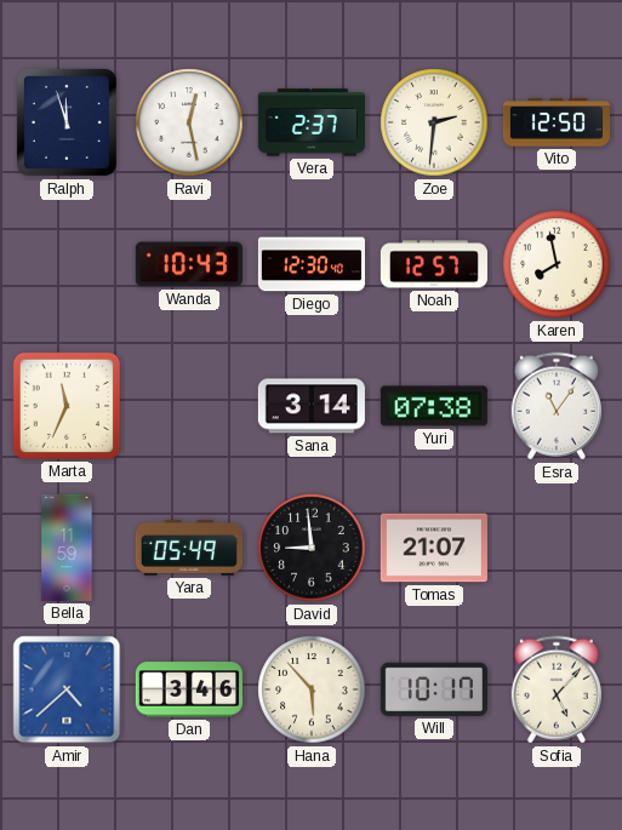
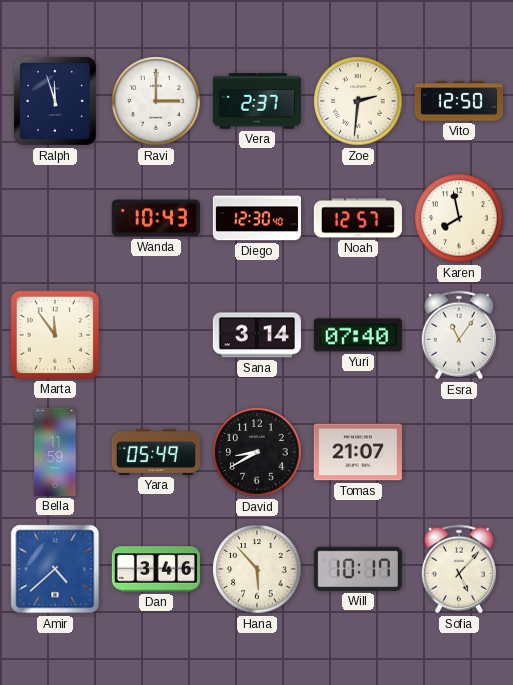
Ravi: 12:28 -> 3:00 (156, 101)
Marta: 11:34 -> 11:54 (55, 335)
Yuri: 07:38 -> 07:40 (358, 335)
David: 8:59 -> 8:40 (257, 452)
